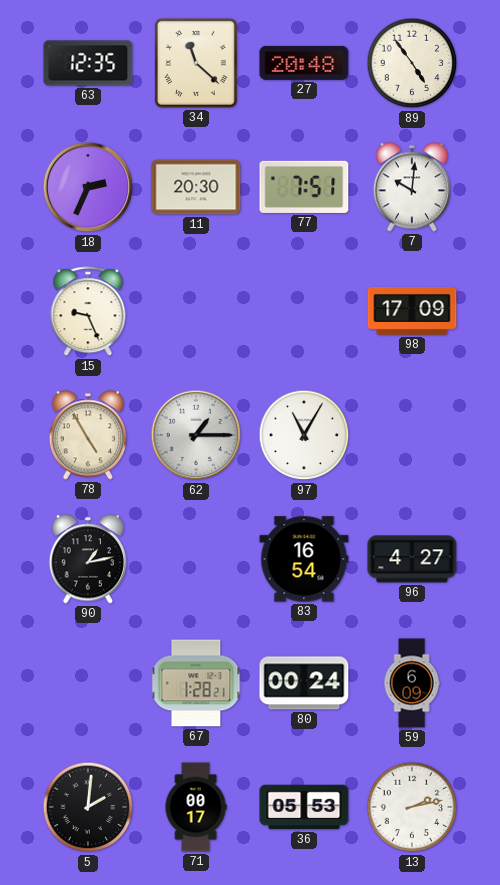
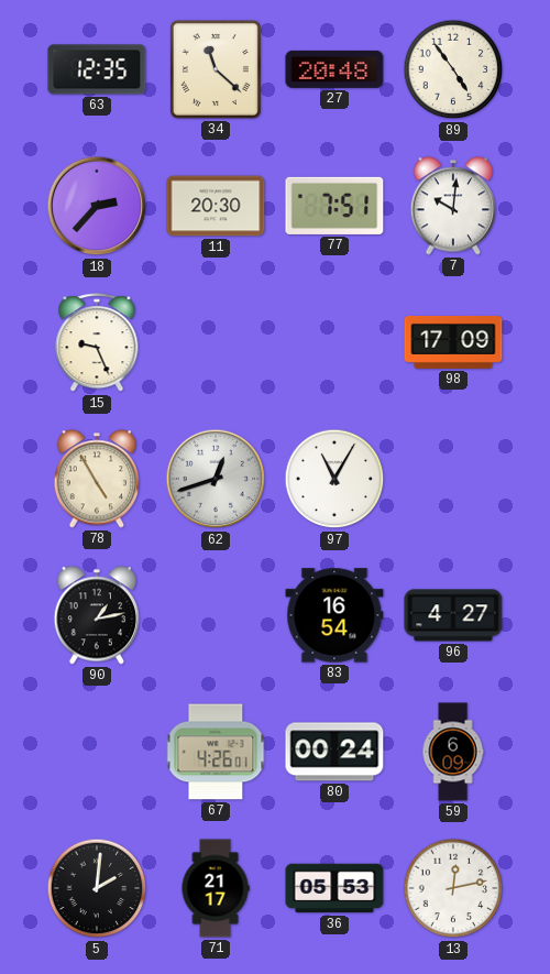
18: 2:34 -> 2:37 (97, 206)
62: 1:15 -> 12:42 (216, 479)
67: 1:28 -> 4:26 (216, 752)
71: 00:17 -> 21:17 (216, 888)
13: 2:13 -> 12:13 (453, 888)
